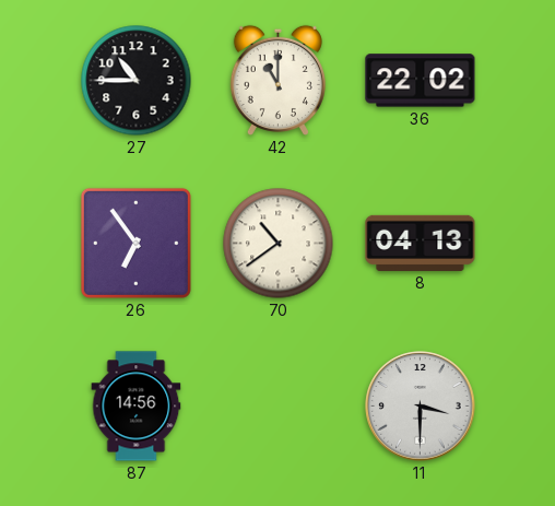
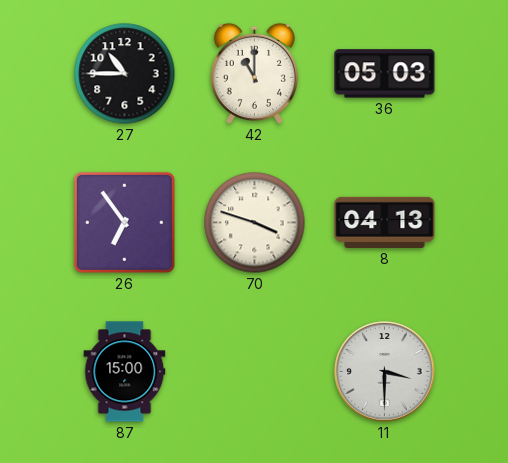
36: 22:02 -> 05:03 (385, 74)
70: 10:39 -> 3:48 (255, 223)
87: 14:56 -> 15:00 (125, 372)
